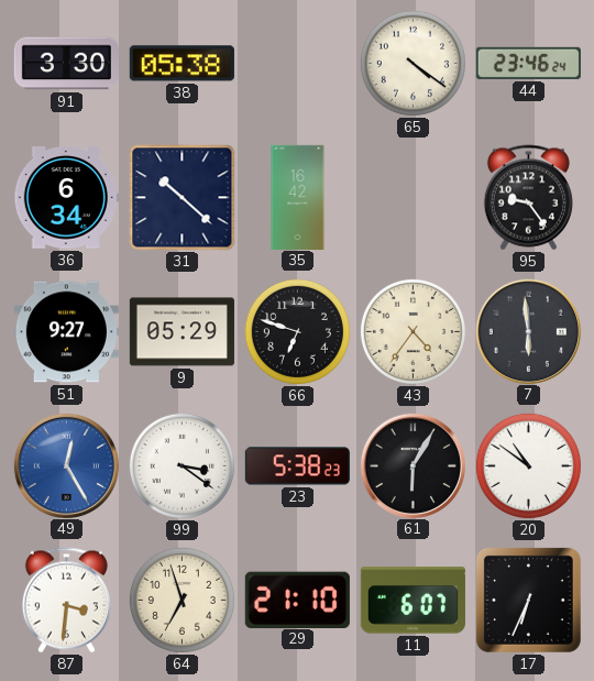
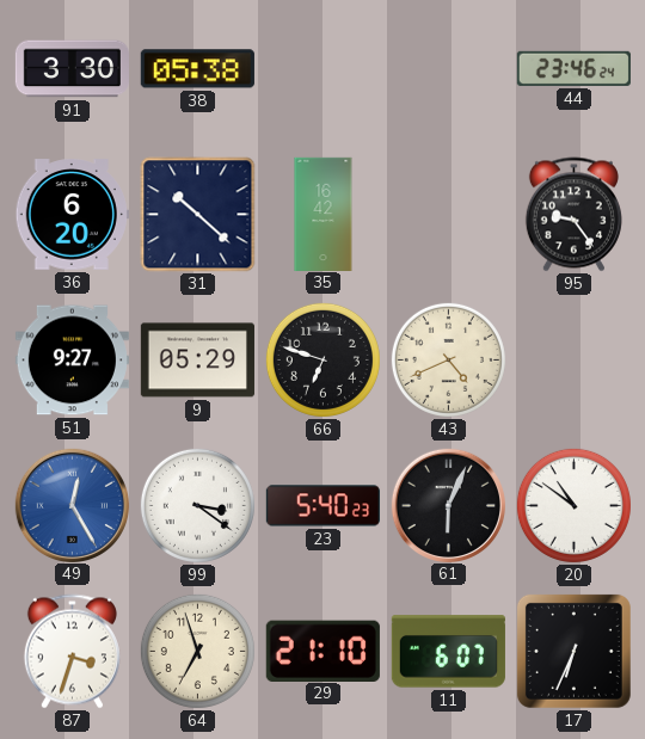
65: 4:21 -> none (413, 63)
36: 6:34 -> 6:20 (72, 215)
43: 4:36 -> 4:41 (448, 359)
7: 5:59 -> none (528, 331)
23: 5:38 -> 5:40 (322, 506)
61: 6:05 -> 6:04 (448, 505)
87: 3:31 -> 3:33 (72, 652)
